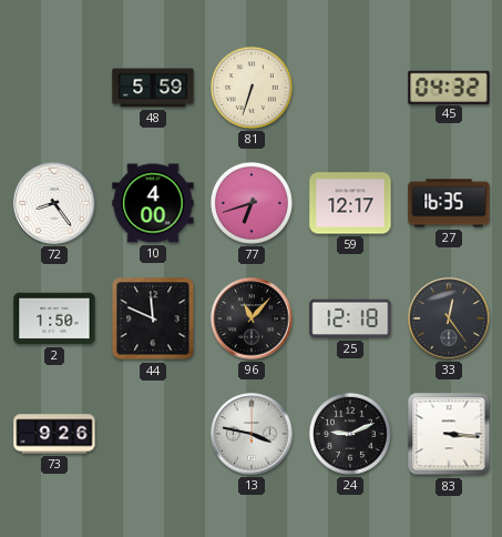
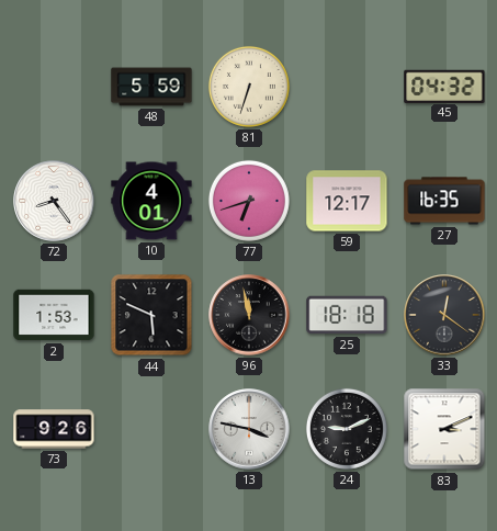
10: 4:00 -> 4:01 (151, 201)
2: 1:50 -> 1:53 (54, 315)
44: 11:49 -> 5:49 (151, 315)
96: 11:07 -> 11:58 (249, 315)
25: 12:18 -> 18:18 (347, 315)
33: 12:24 -> 12:21 (444, 315)
83: 3:16 -> 3:11 (444, 429)
